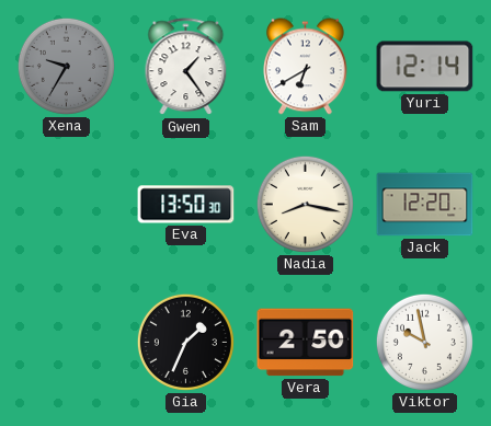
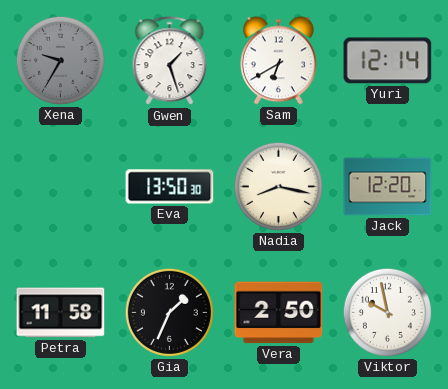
Gwen: 1:24 -> 1:27 (170, 61)
Petra: none -> 11:58 (61, 313)
